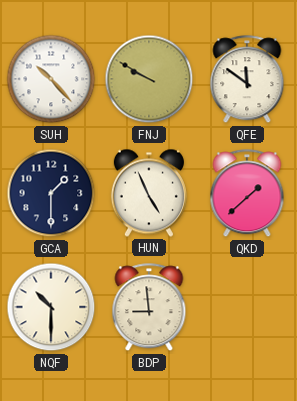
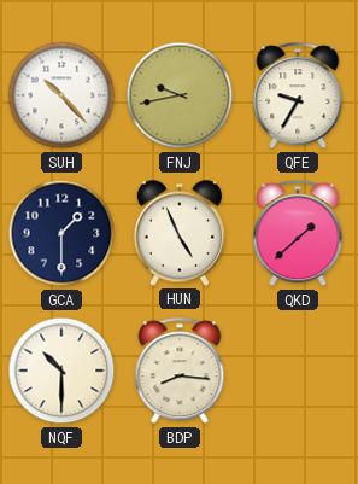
FNJ: 9:50 -> 9:43 (180, 95)
QFE: 11:51 -> 9:35 (298, 97)
BDP: 8:59 -> 8:16 (180, 372)
